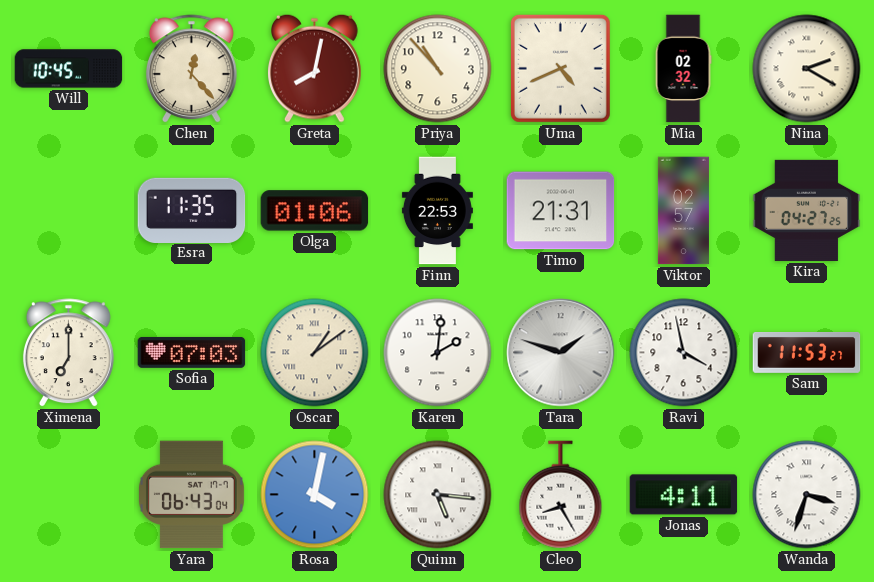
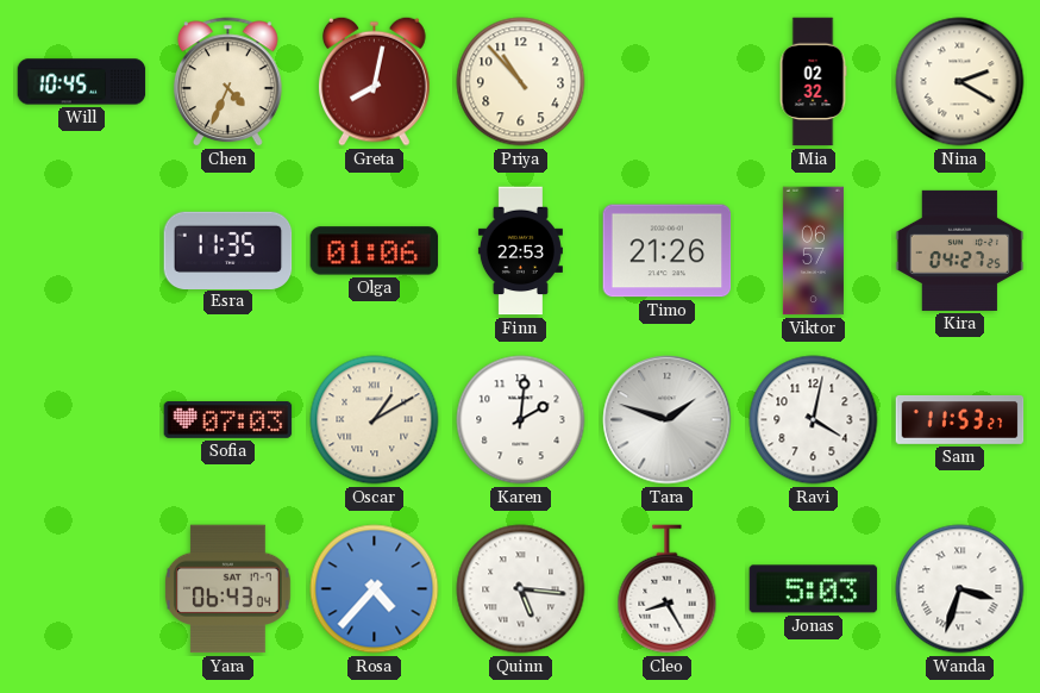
Chen: 12:23 -> 4:34 (227, 82)
Uma: 4:41 -> none (560, 68)
Timo: 21:31 -> 21:26 (668, 251)
Viktor: 02:57 -> 06:57 (813, 251)
Ximena: 7:00 -> none (68, 353)
Oscar: 1:09 -> 1:10 (375, 420)
Ravi: 3:58 -> 4:02 (814, 420)
Rosa: 4:02 -> 4:37 (375, 589)
Jonas: 4:11 -> 5:03 (814, 589)
